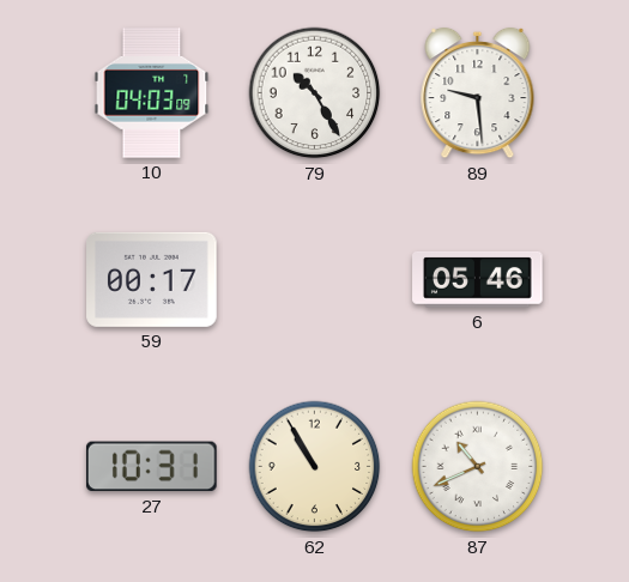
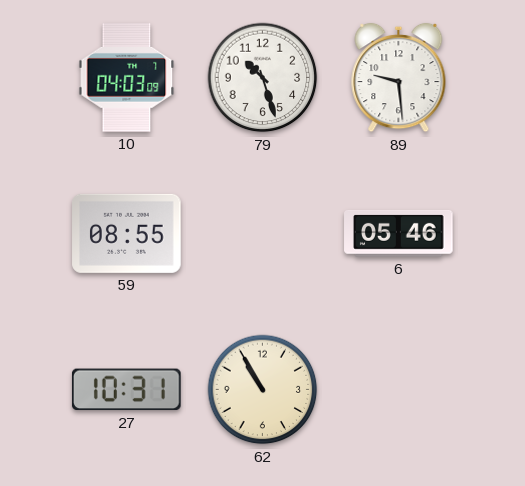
79: 10:25 -> 10:27 (263, 78)
59: 00:17 -> 08:55 (127, 233)
87: 10:41 -> none (478, 467)
